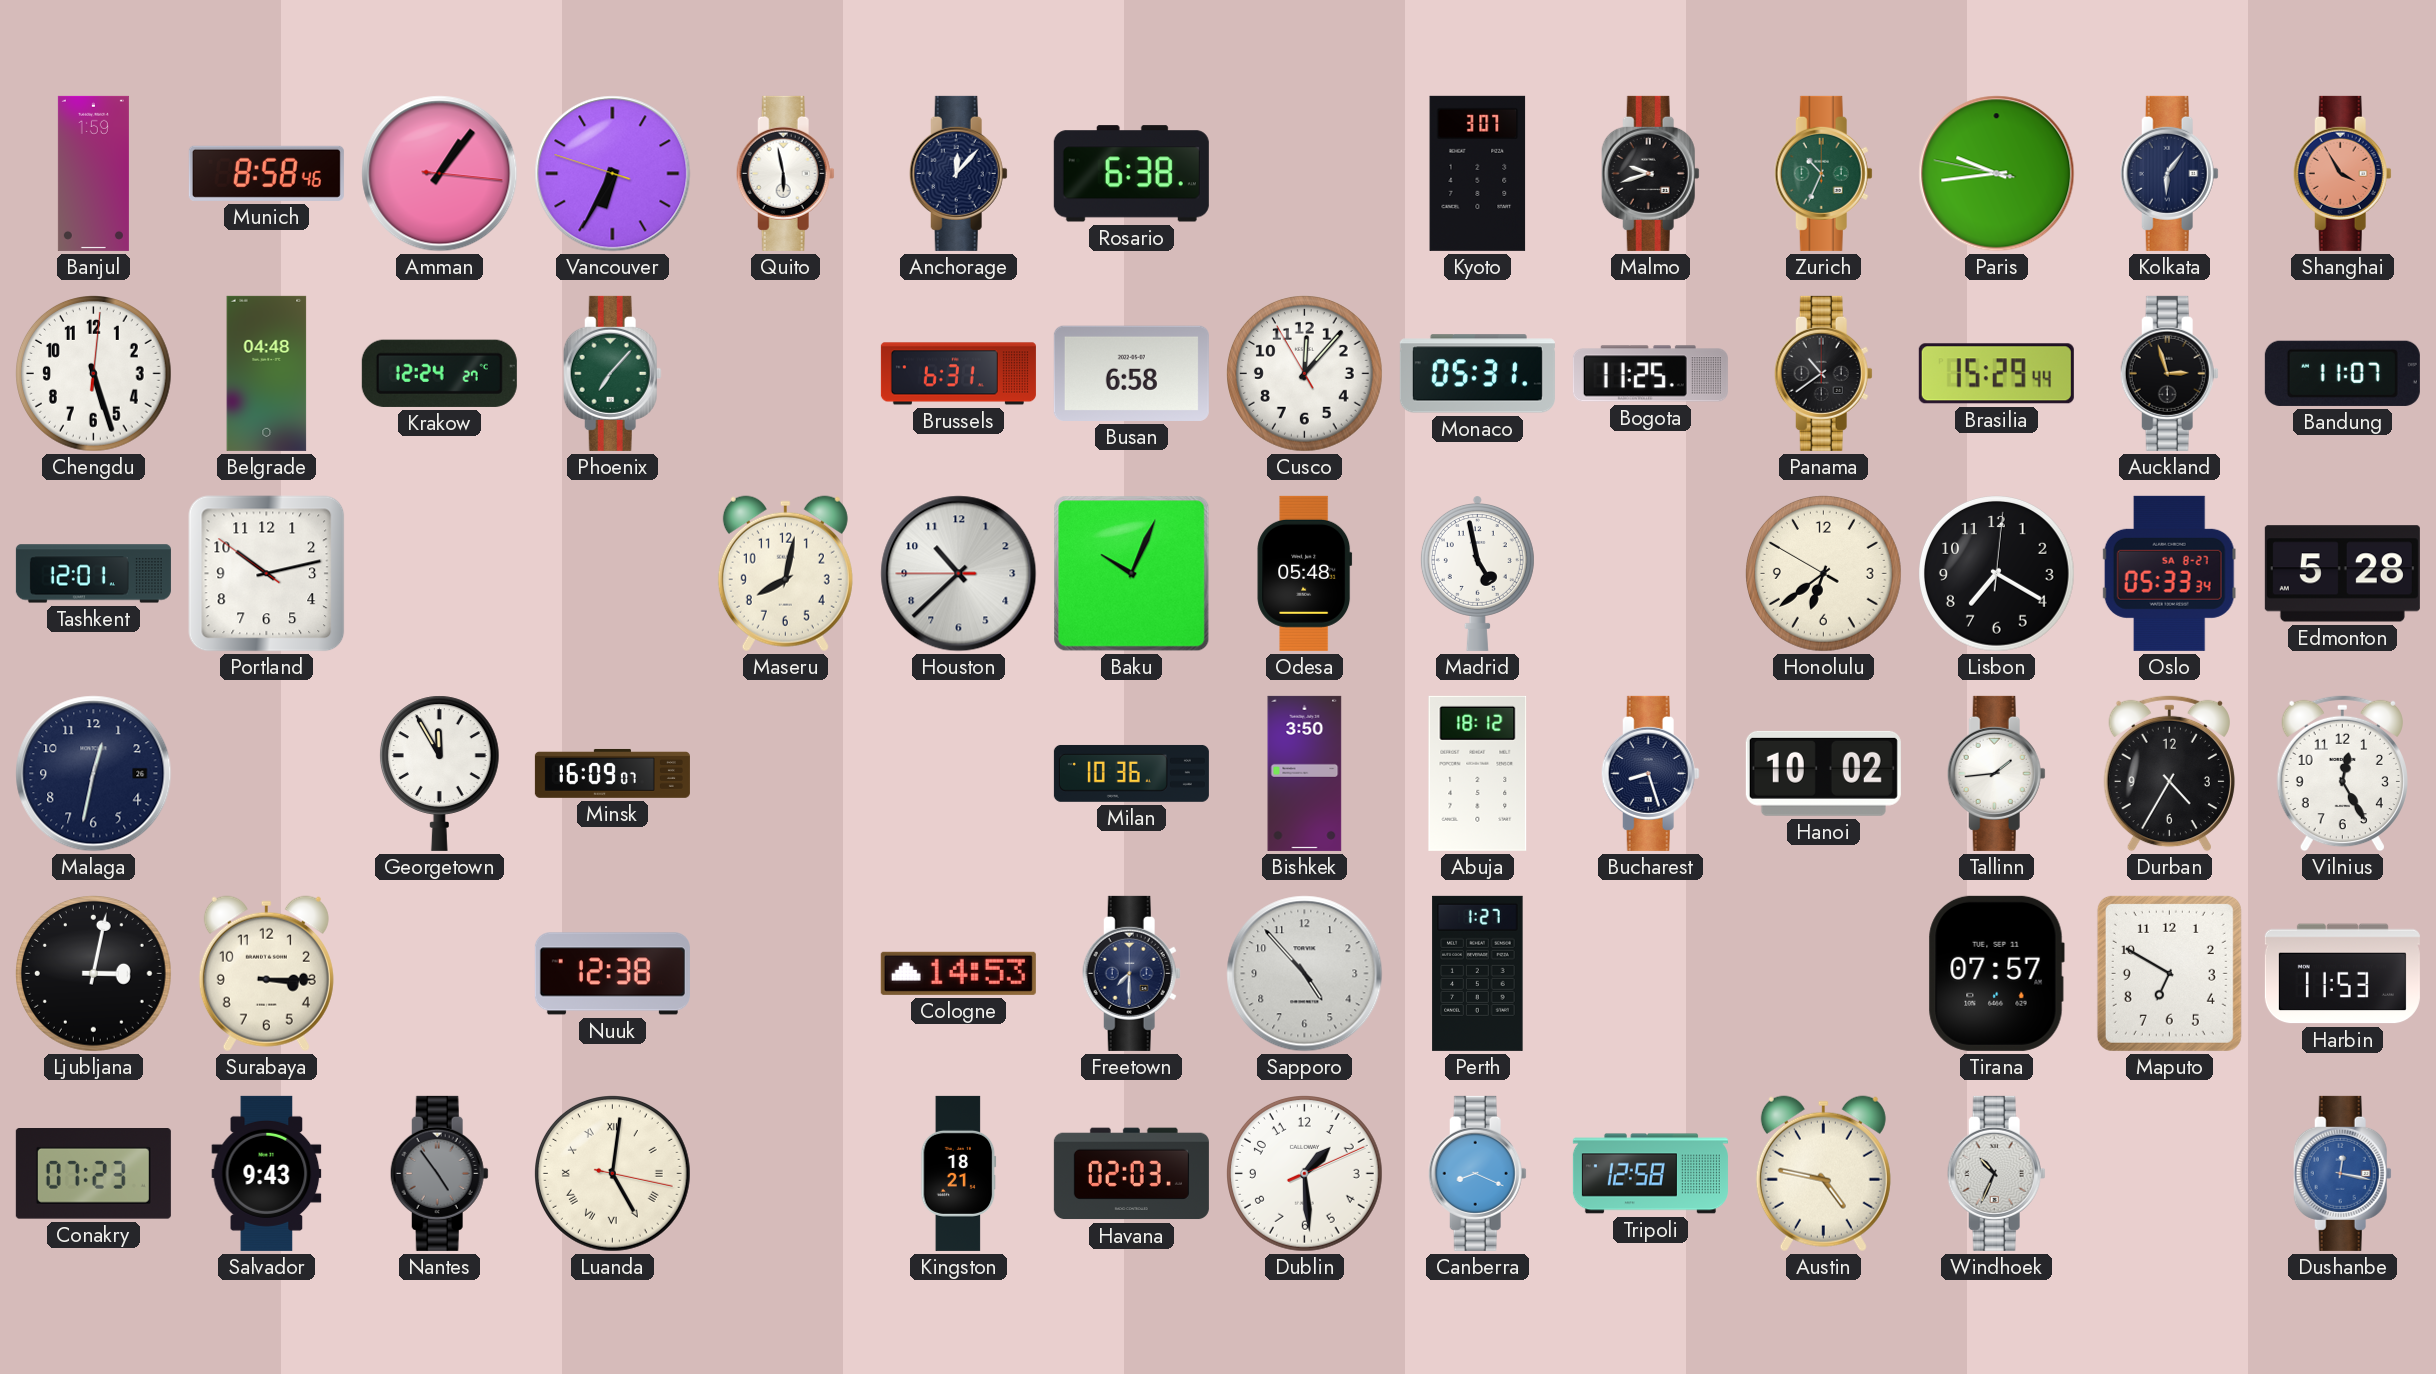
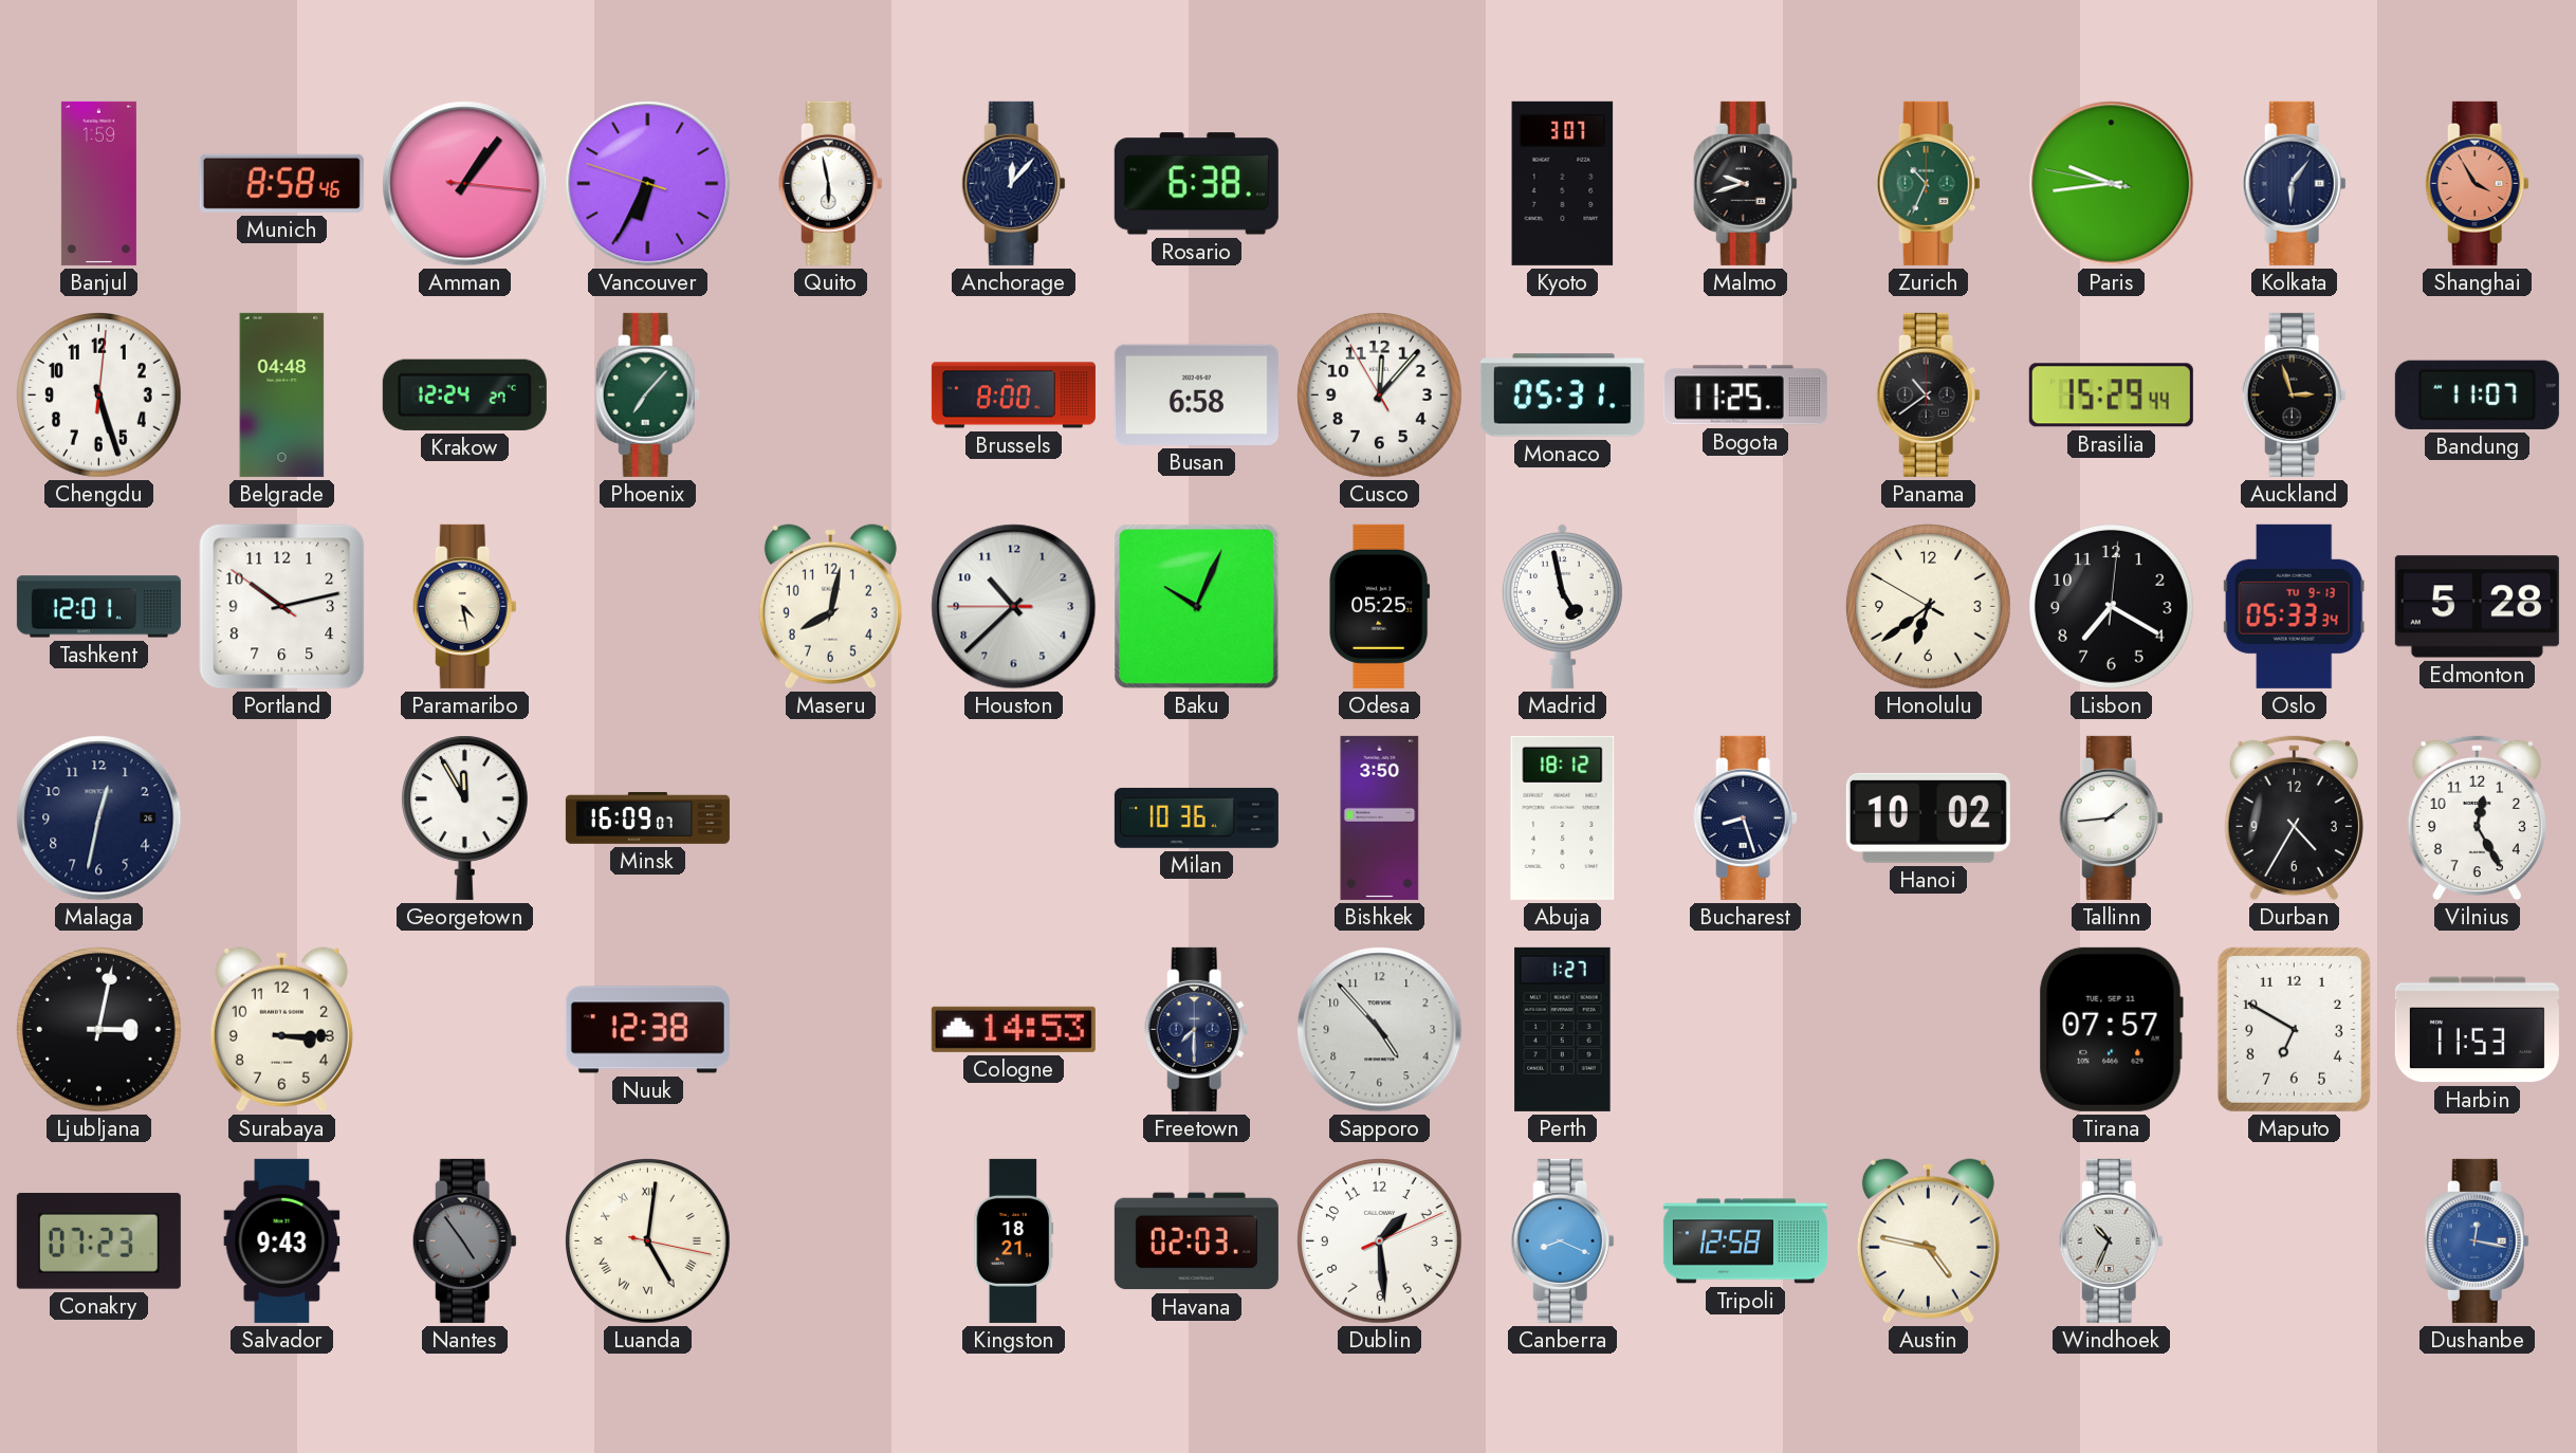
Brussels: 6:31 -> 8:00 (1013, 396)
Paramaribo: none -> 4:28 (464, 606)
Odesa: 05:48 -> 05:25 (1380, 606)
Oslo date: SA 8-27 -> TU 9-13 (2294, 606)
